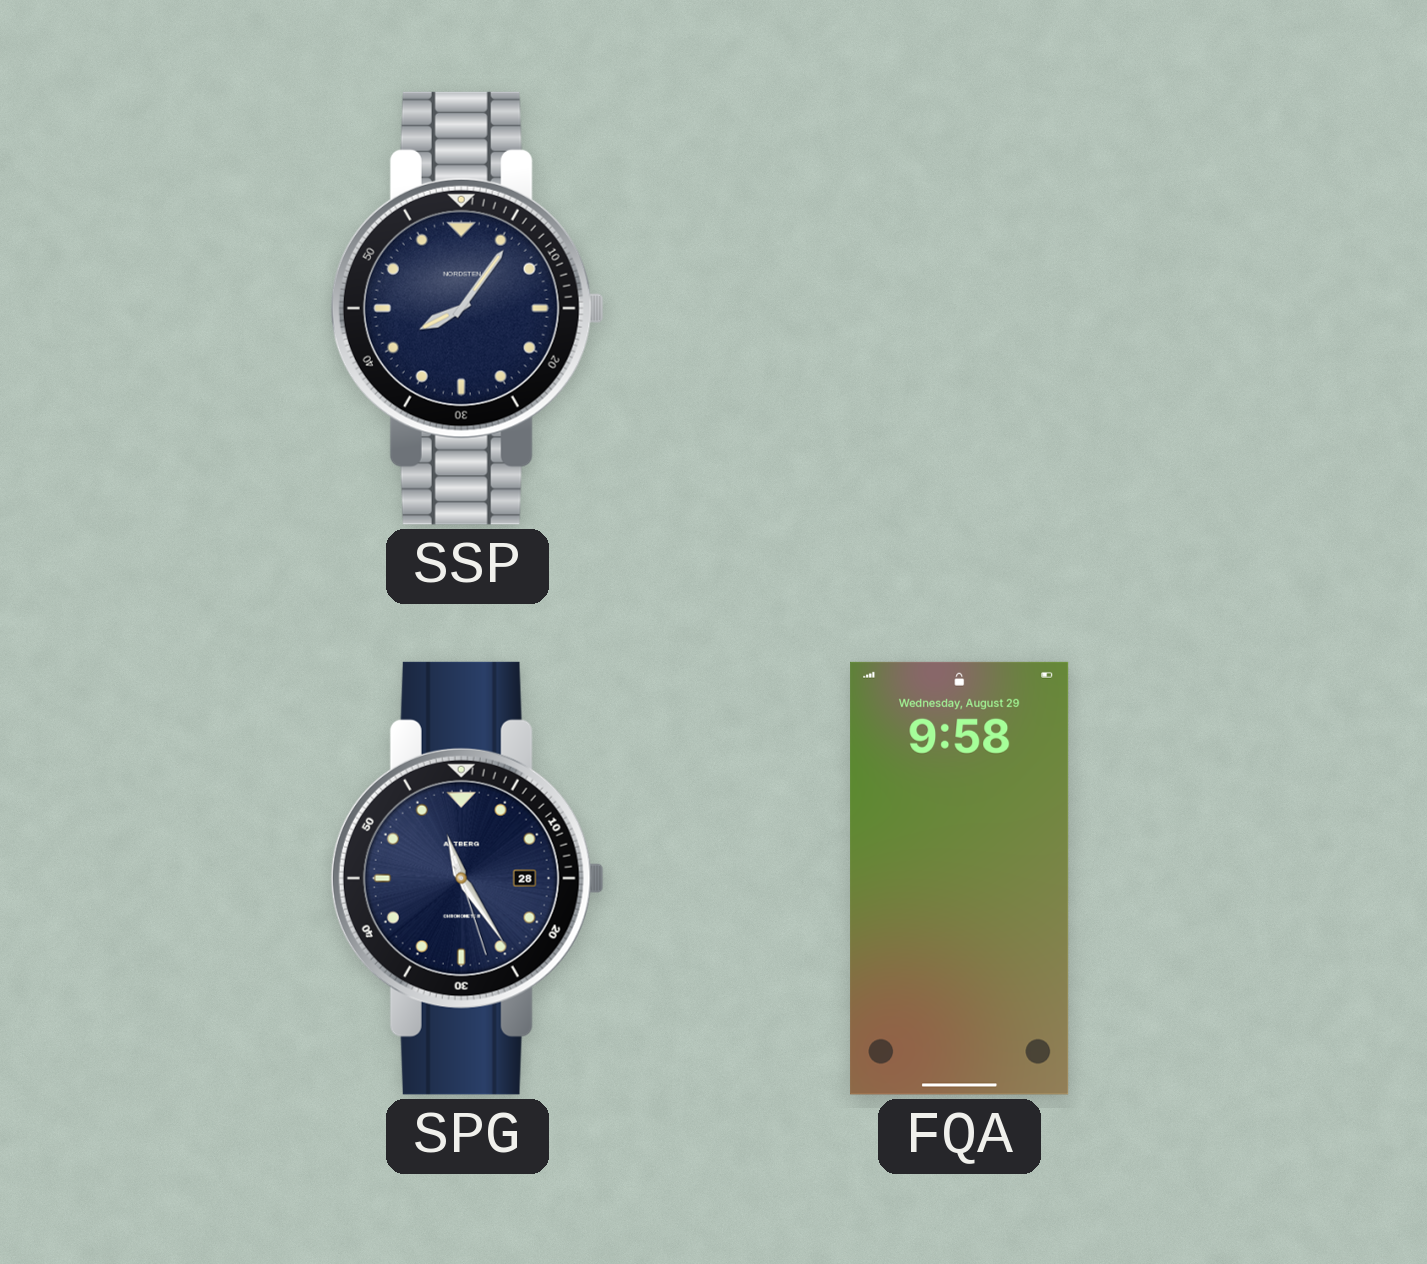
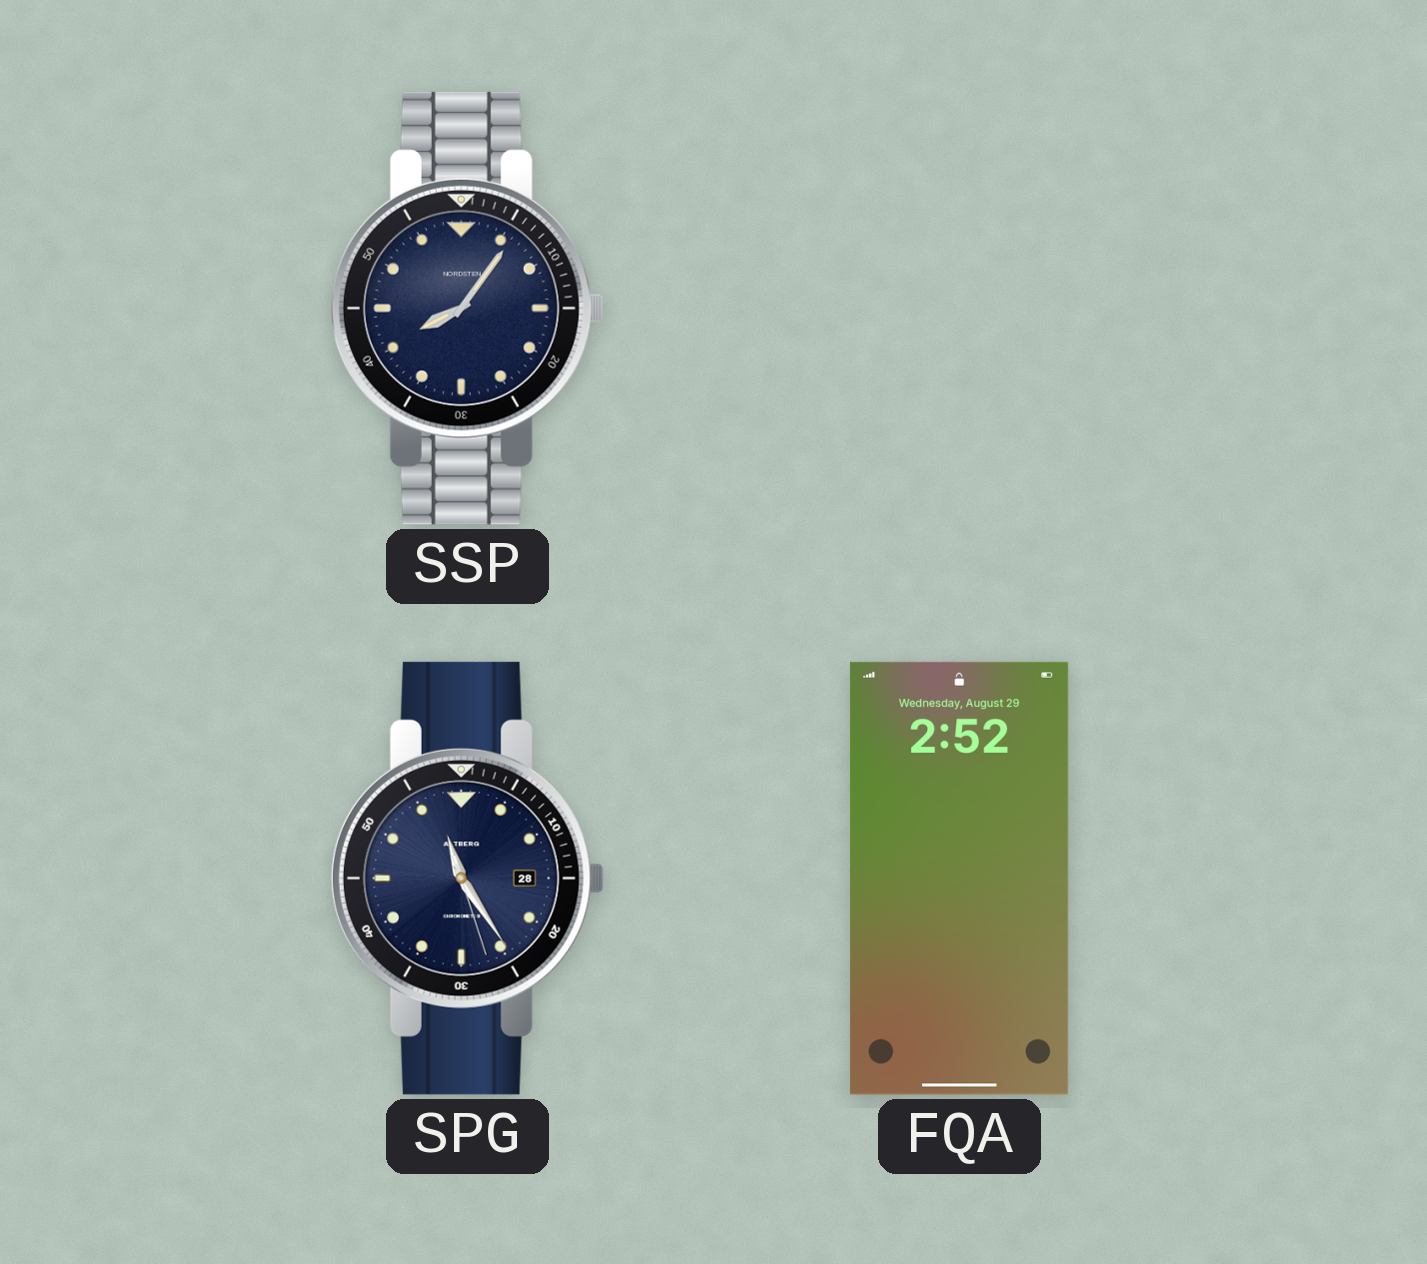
FQA: 9:58 -> 2:52 (960, 878)
